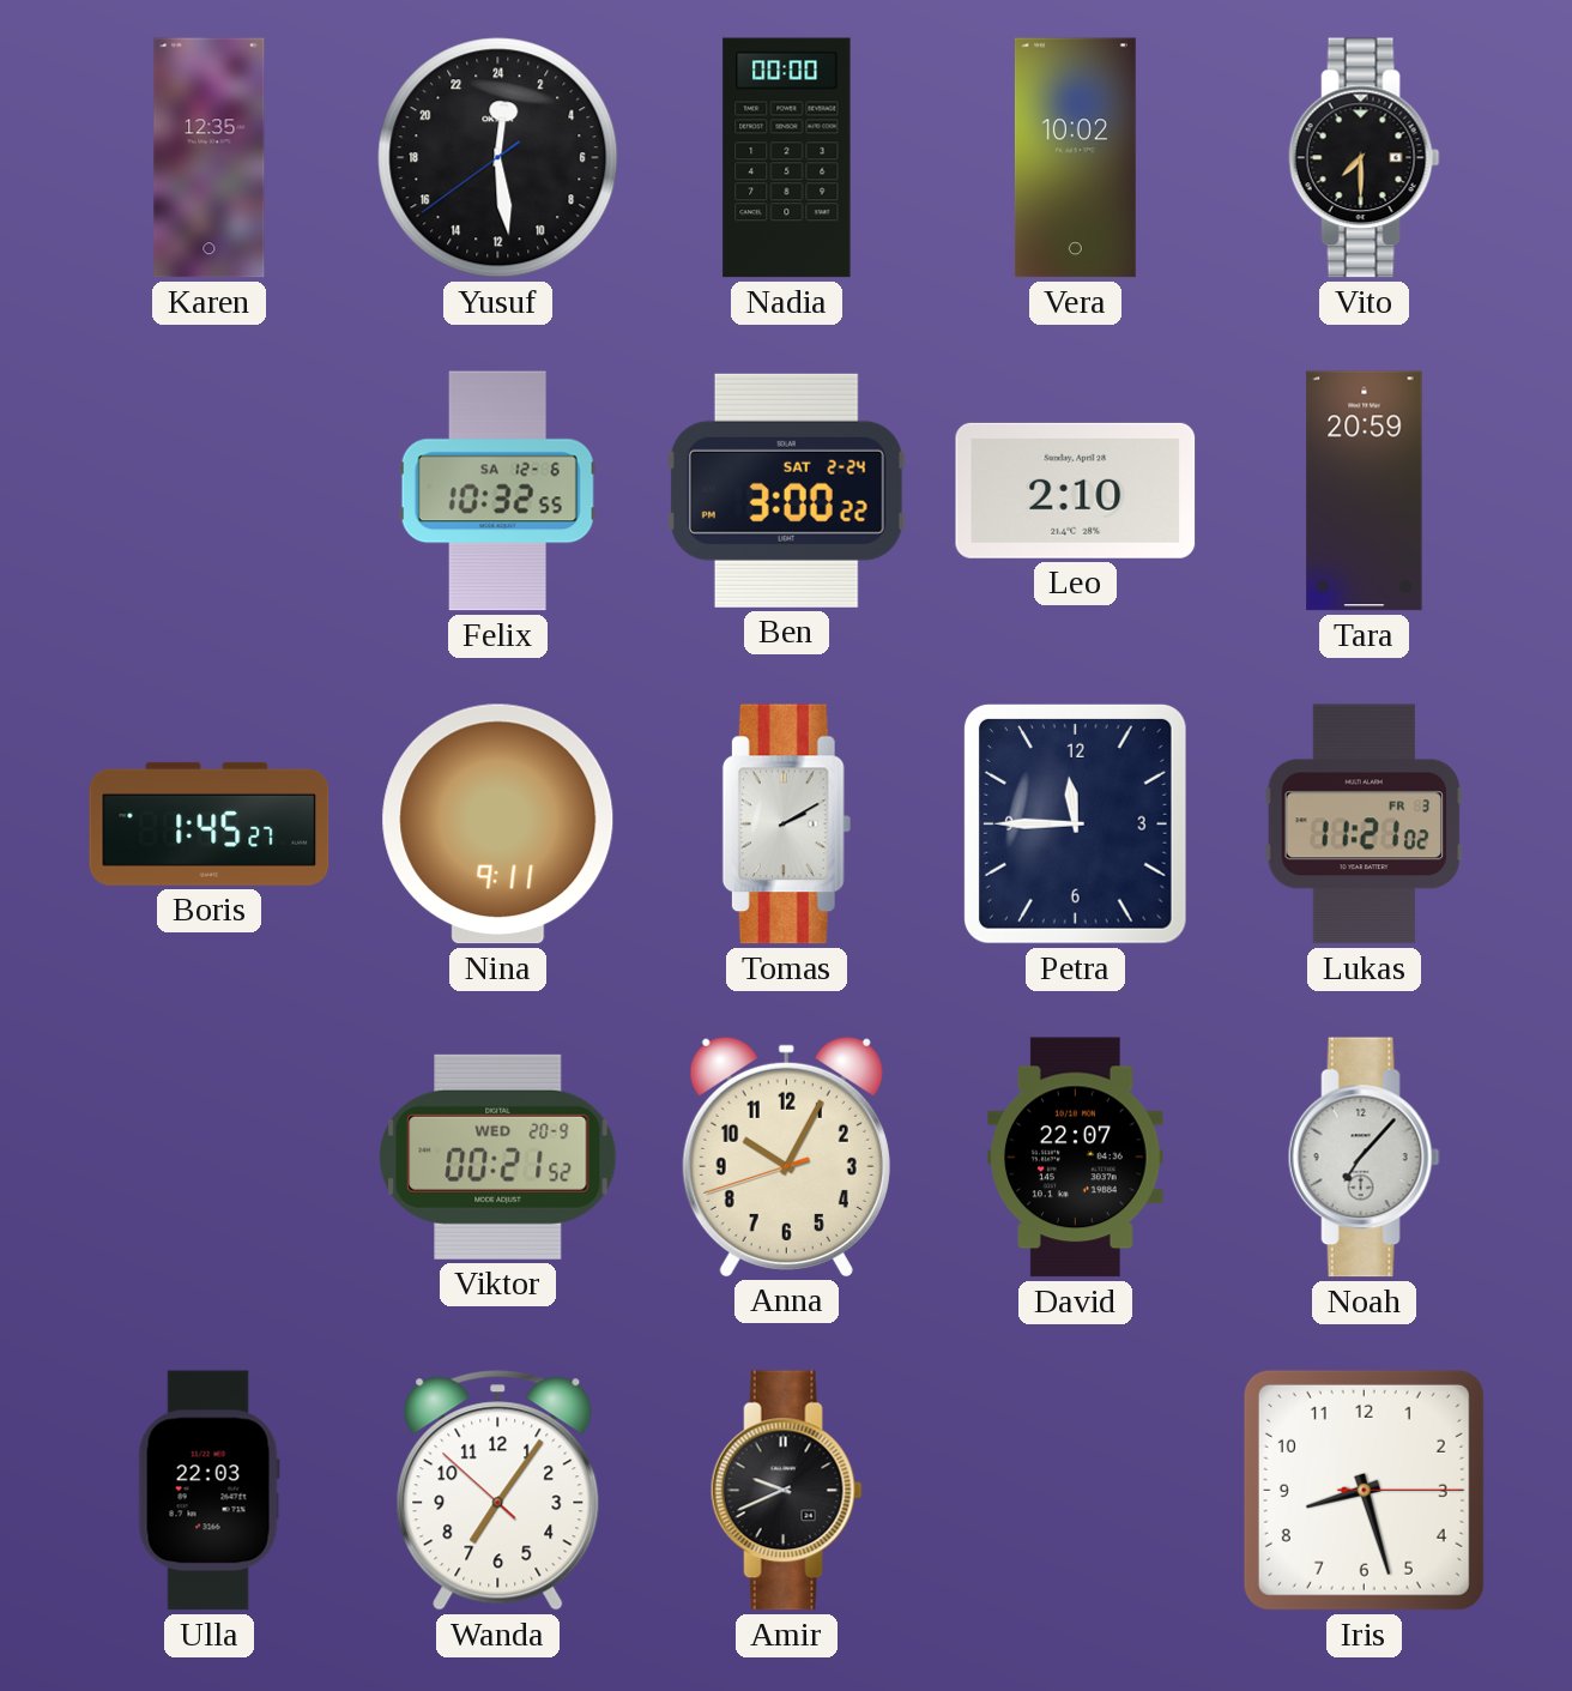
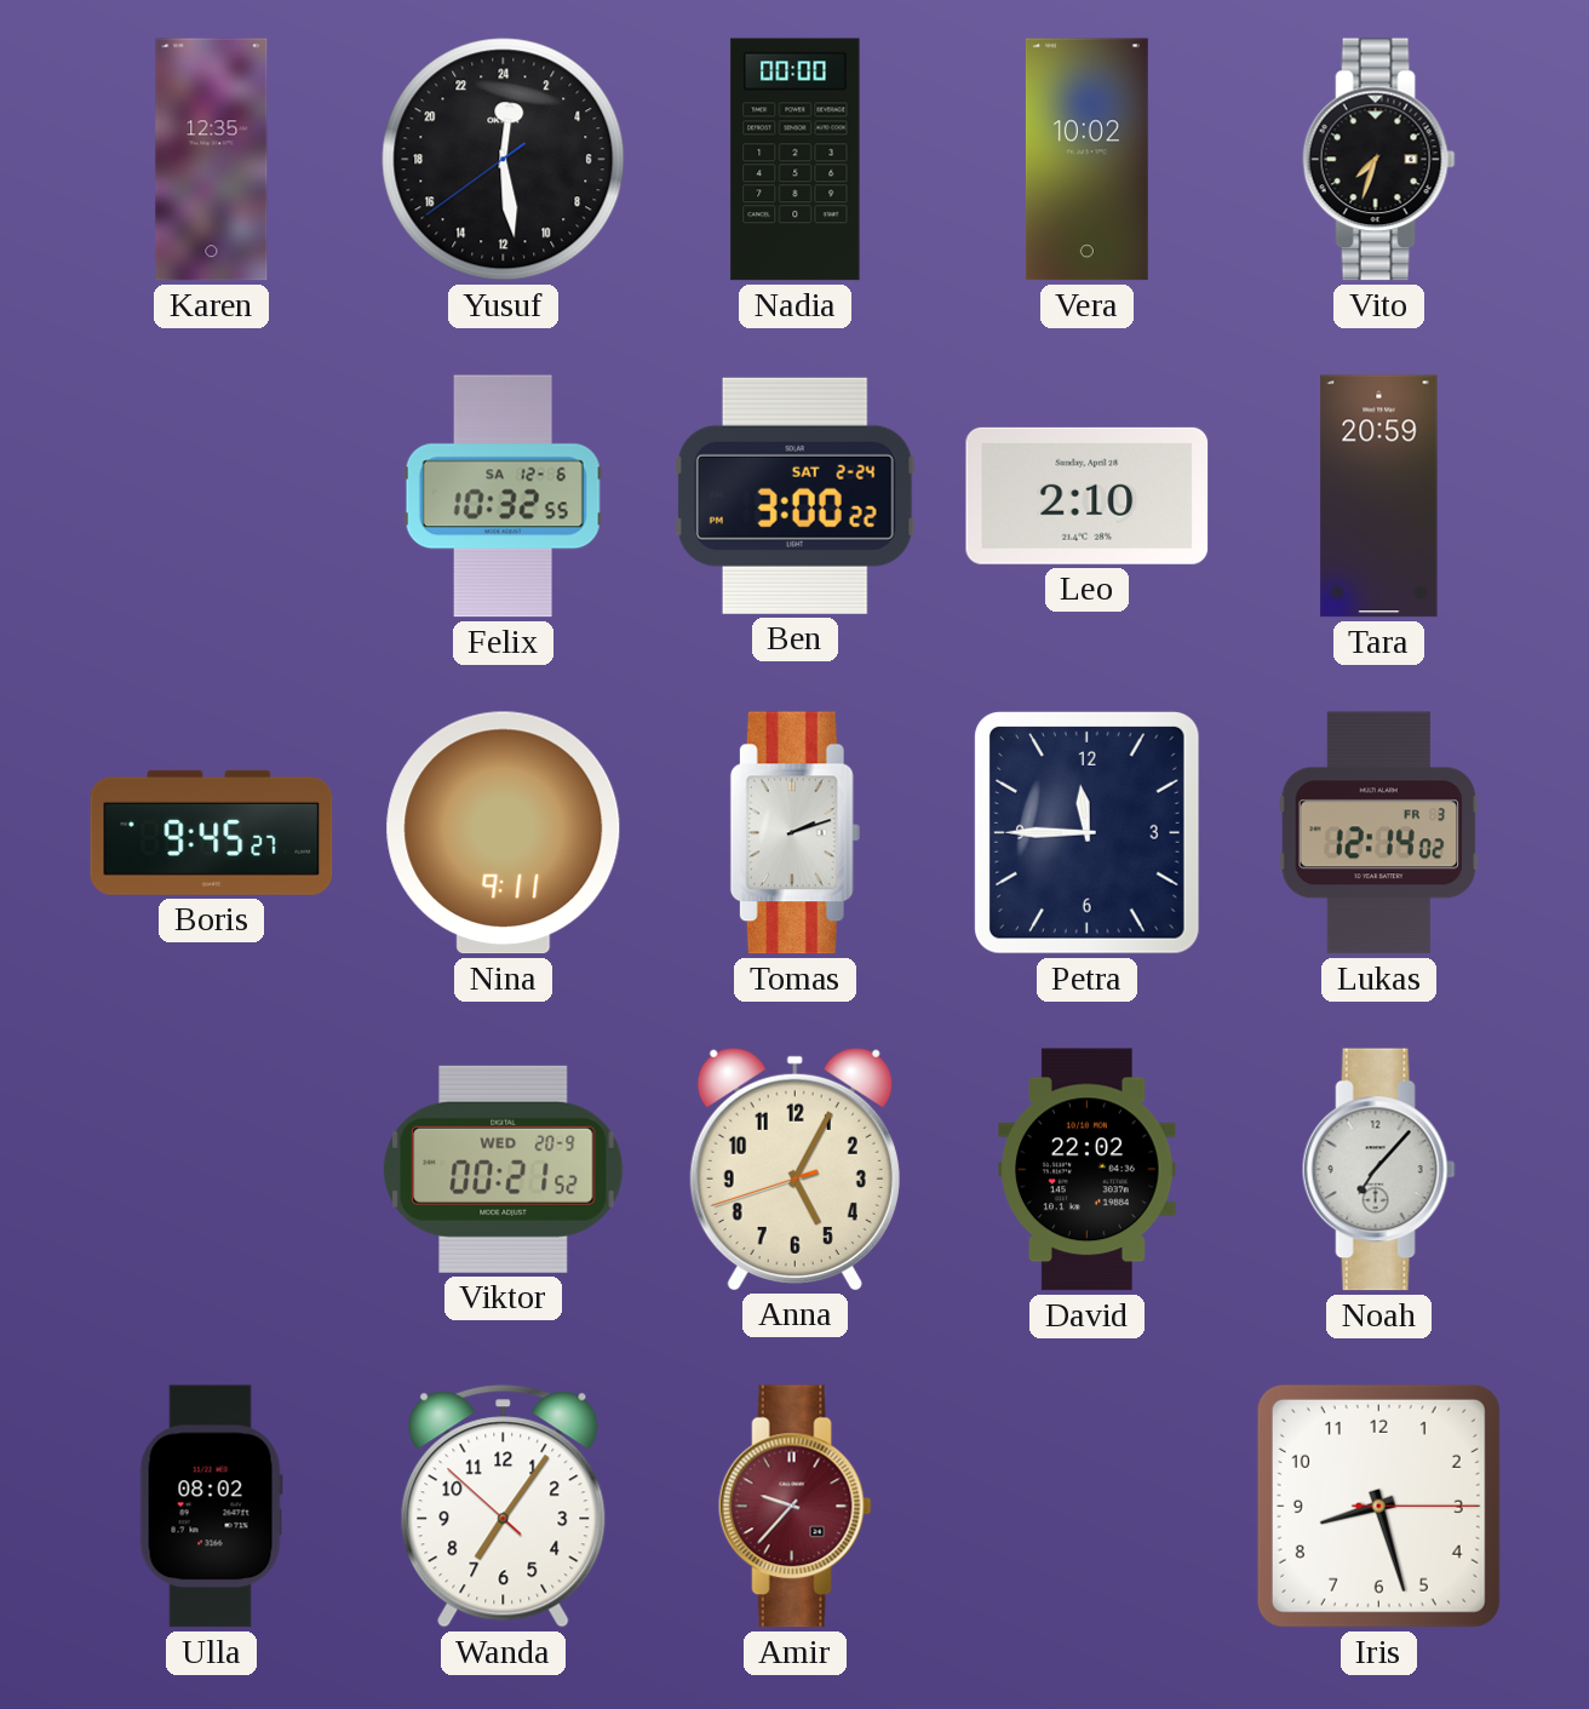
Vito: 7:30 -> 7:33 (1378, 160)
Boris: 1:45 -> 9:45 (212, 832)
Tomas: 2:10 -> 2:12 (794, 833)
Lukas: 11:21 -> 12:14 (1379, 833)
Anna: 10:04 -> 5:04 (794, 1169)
David: 22:07 -> 22:02 (1088, 1170)
Ulla: 22:03 -> 08:02 (211, 1507)
Amir: 9:41 -> 9:37 (794, 1507)
Amir dial: black -> burgundy (794, 1507)
